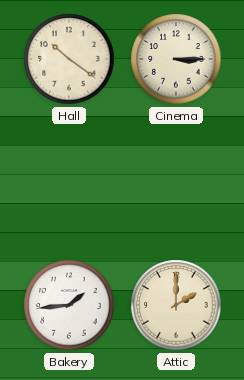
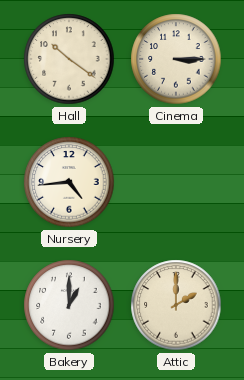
Nursery: none -> 4:44 (69, 182)
Bakery: 1:44 -> 1:00 (69, 305)
